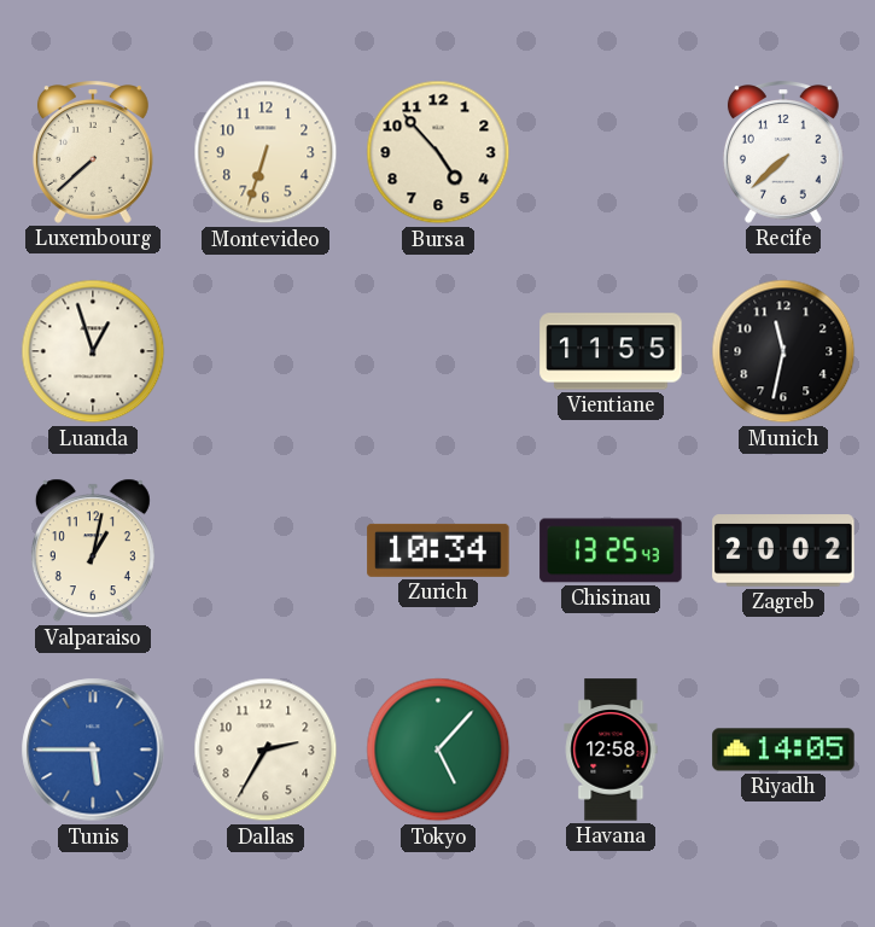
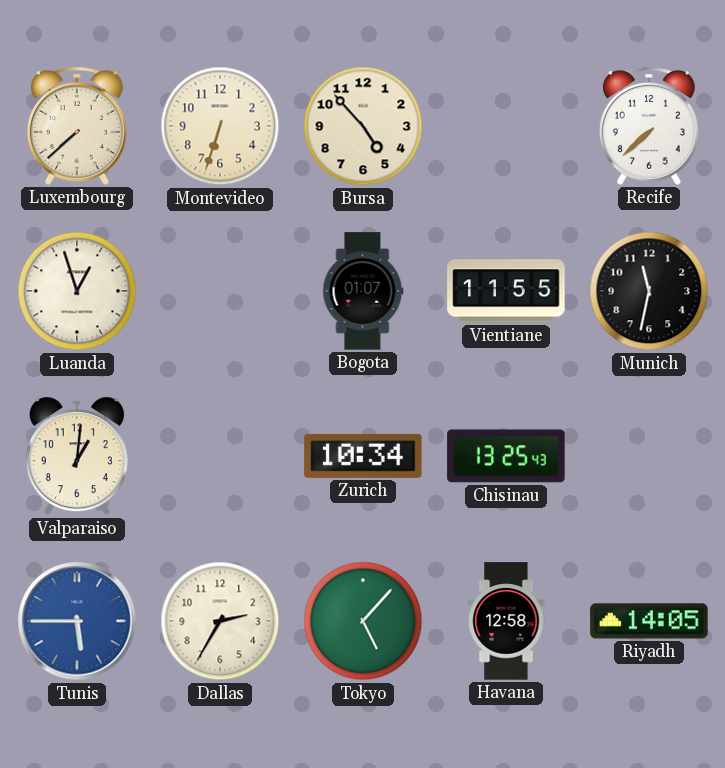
Bogota: none -> 01:07 (363, 291)
Valparaiso: 1:02 -> 1:01 (77, 456)
Zagreb: 20:02 -> none (783, 550)
